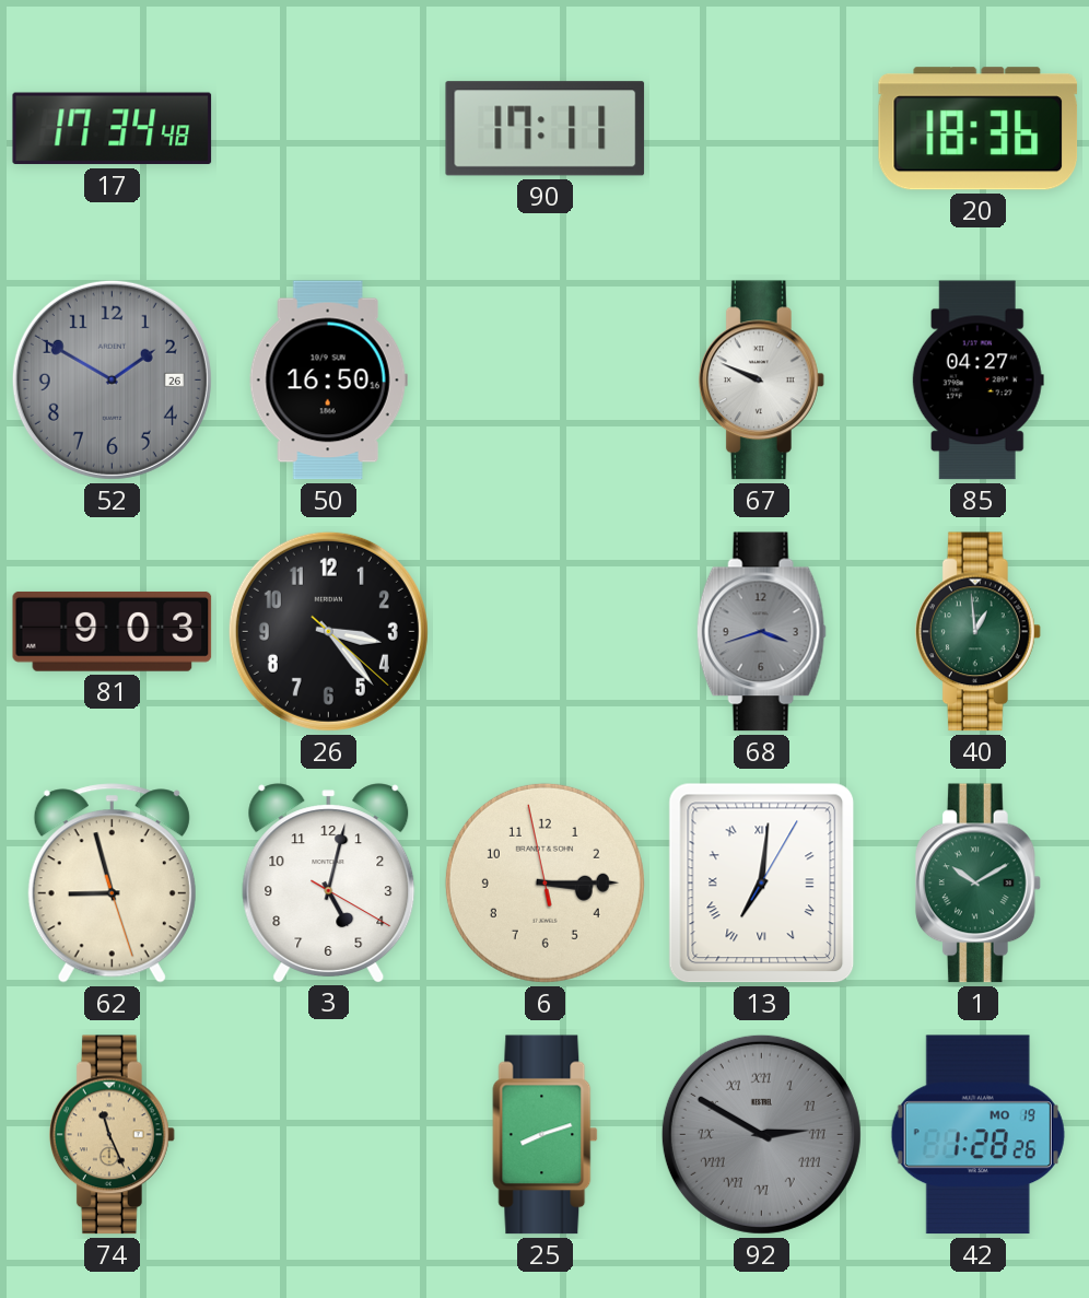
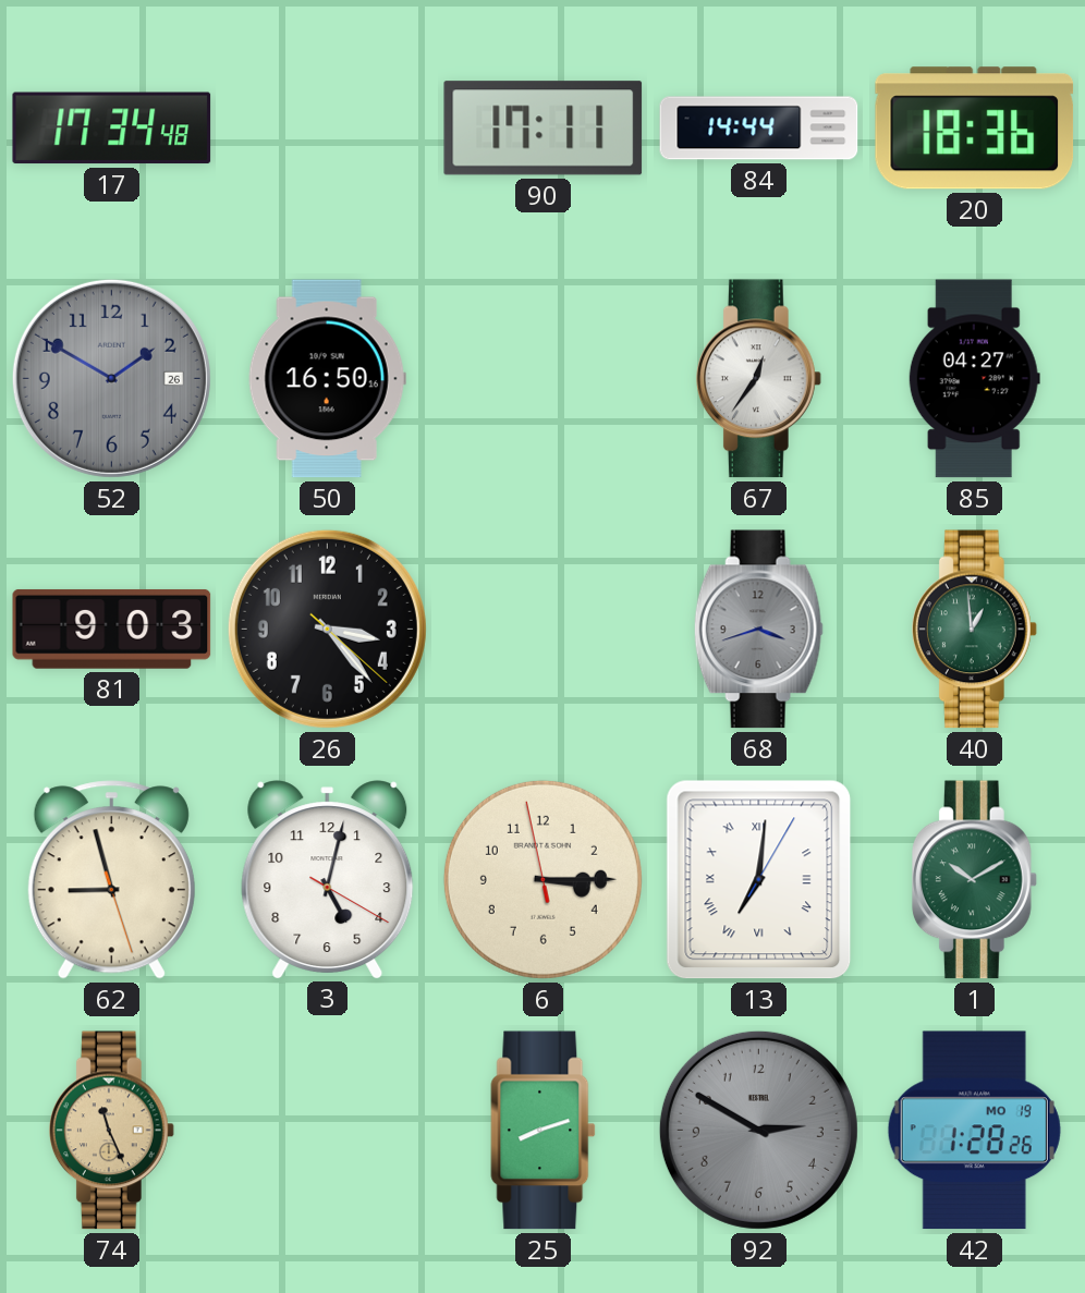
84: none -> 14:44 (759, 129)
67: 9:49 -> 12:36 (758, 379)
92 numerals: Roman -> Arabic (758, 1130)
